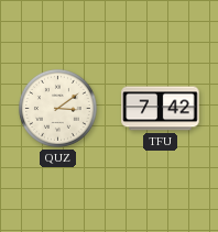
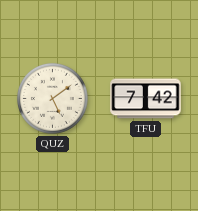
QUZ: 3:09 -> 5:09 (52, 98)
